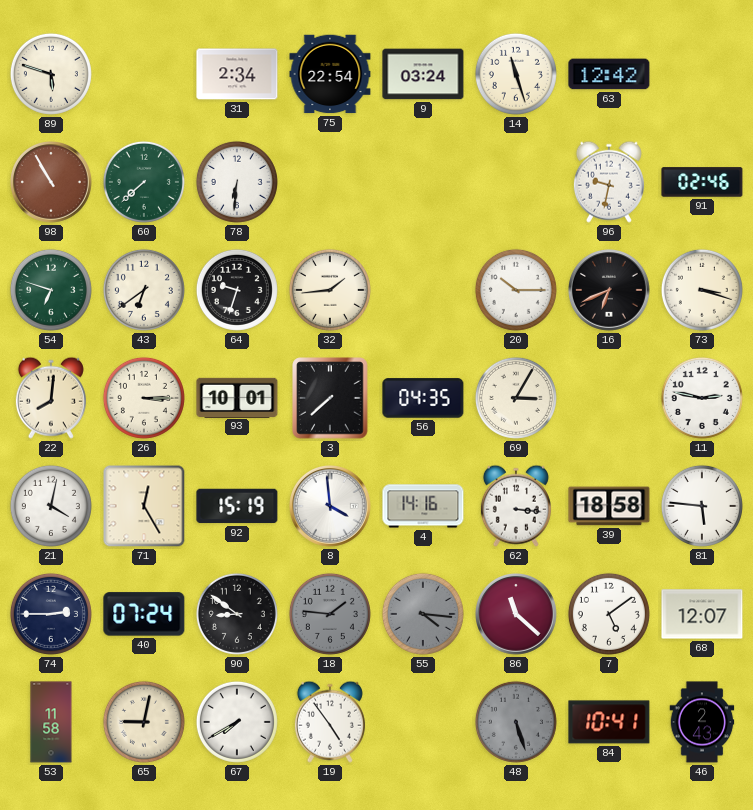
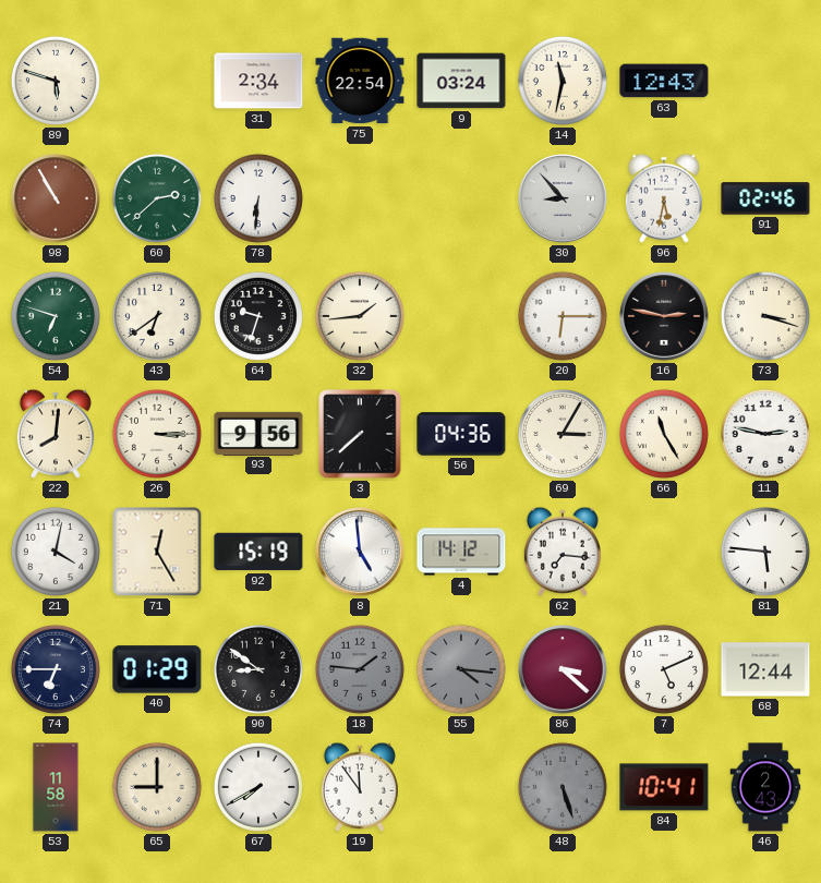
14: 11:27 -> 11:32 (563, 81)
63: 12:42 -> 12:43 (664, 81)
60: 7:38 -> 2:38 (157, 198)
30: none -> 8:53 (564, 199)
96: 9:32 -> 5:32 (664, 198)
20: 10:15 -> 6:15 (563, 316)
16: 6:41 -> 2:47 (665, 317)
93: 10:01 -> 9:56 (258, 433)
56: 04:35 -> 04:36 (461, 434)
66: none -> 11:25 (664, 434)
8: 3:59 -> 4:59 (361, 553)
4: 14:16 -> 14:12 (461, 552)
62: 3:16 -> 7:16 (563, 552)
39: 18:58 -> none (609, 506)
74: 2:45 -> 6:45 (56, 669)
40: 07:24 -> 01:29 (157, 669)
86: 11:22 -> 3:22 (564, 670)
7: 5:09 -> 5:11 (664, 669)
68: 12:07 -> 12:44 (765, 669)
65: 9:02 -> 9:00 (157, 787)
19: 4:54 -> 11:54 (360, 787)
